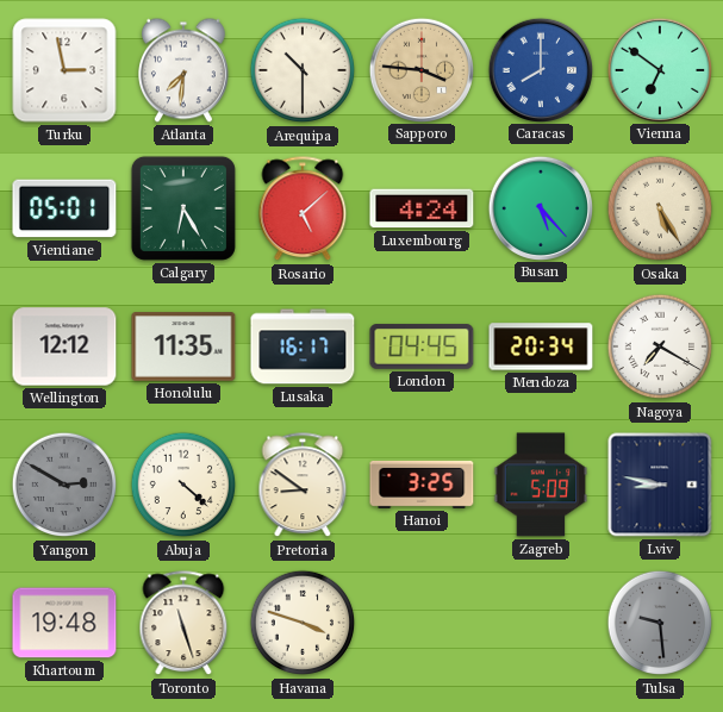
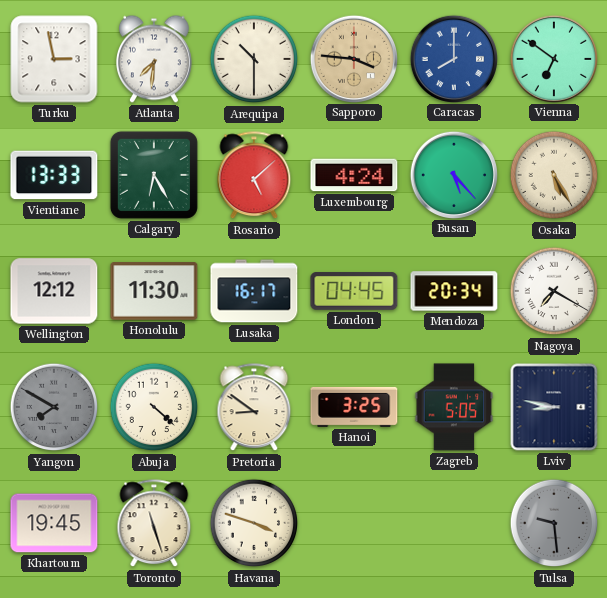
Vientiane: 05:01 -> 13:33 (54, 175)
Honolulu: 11:35 -> 11:30 (154, 291)
Yangon: 2:50 -> 7:50 (54, 407)
Zagreb: 5:09 -> 5:05 (454, 407)
Khartoum: 19:48 -> 19:45 (54, 523)
